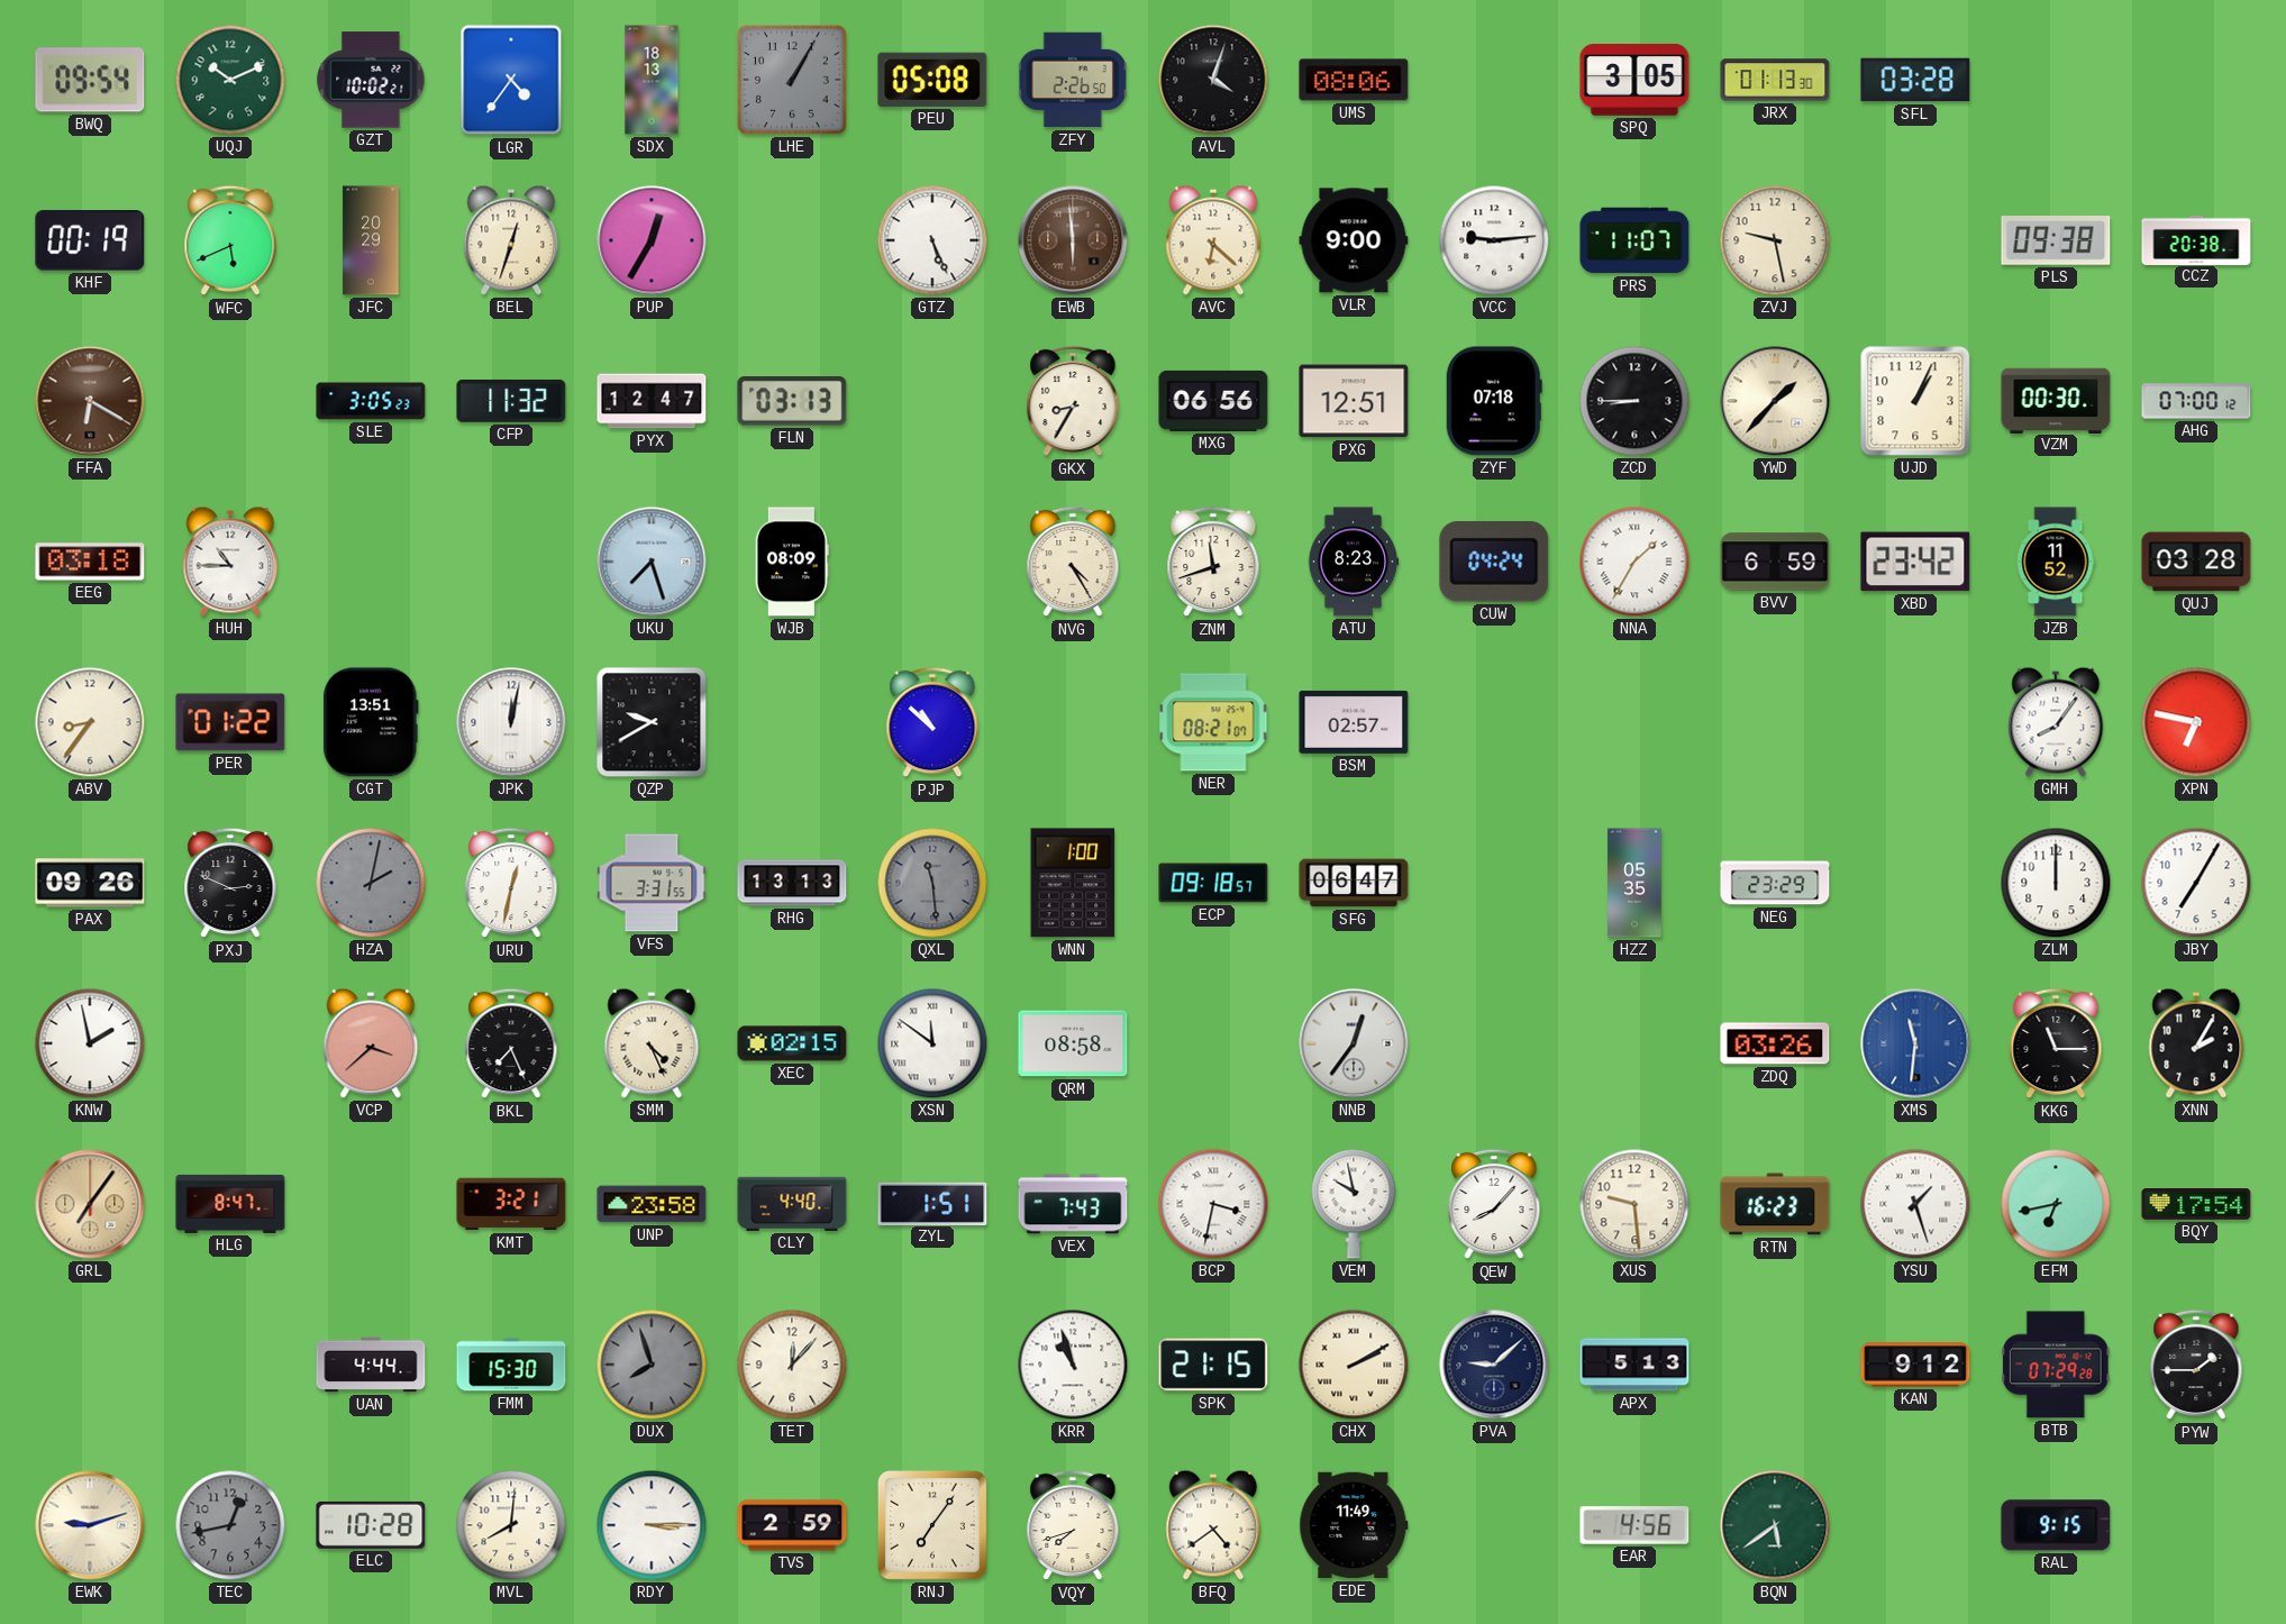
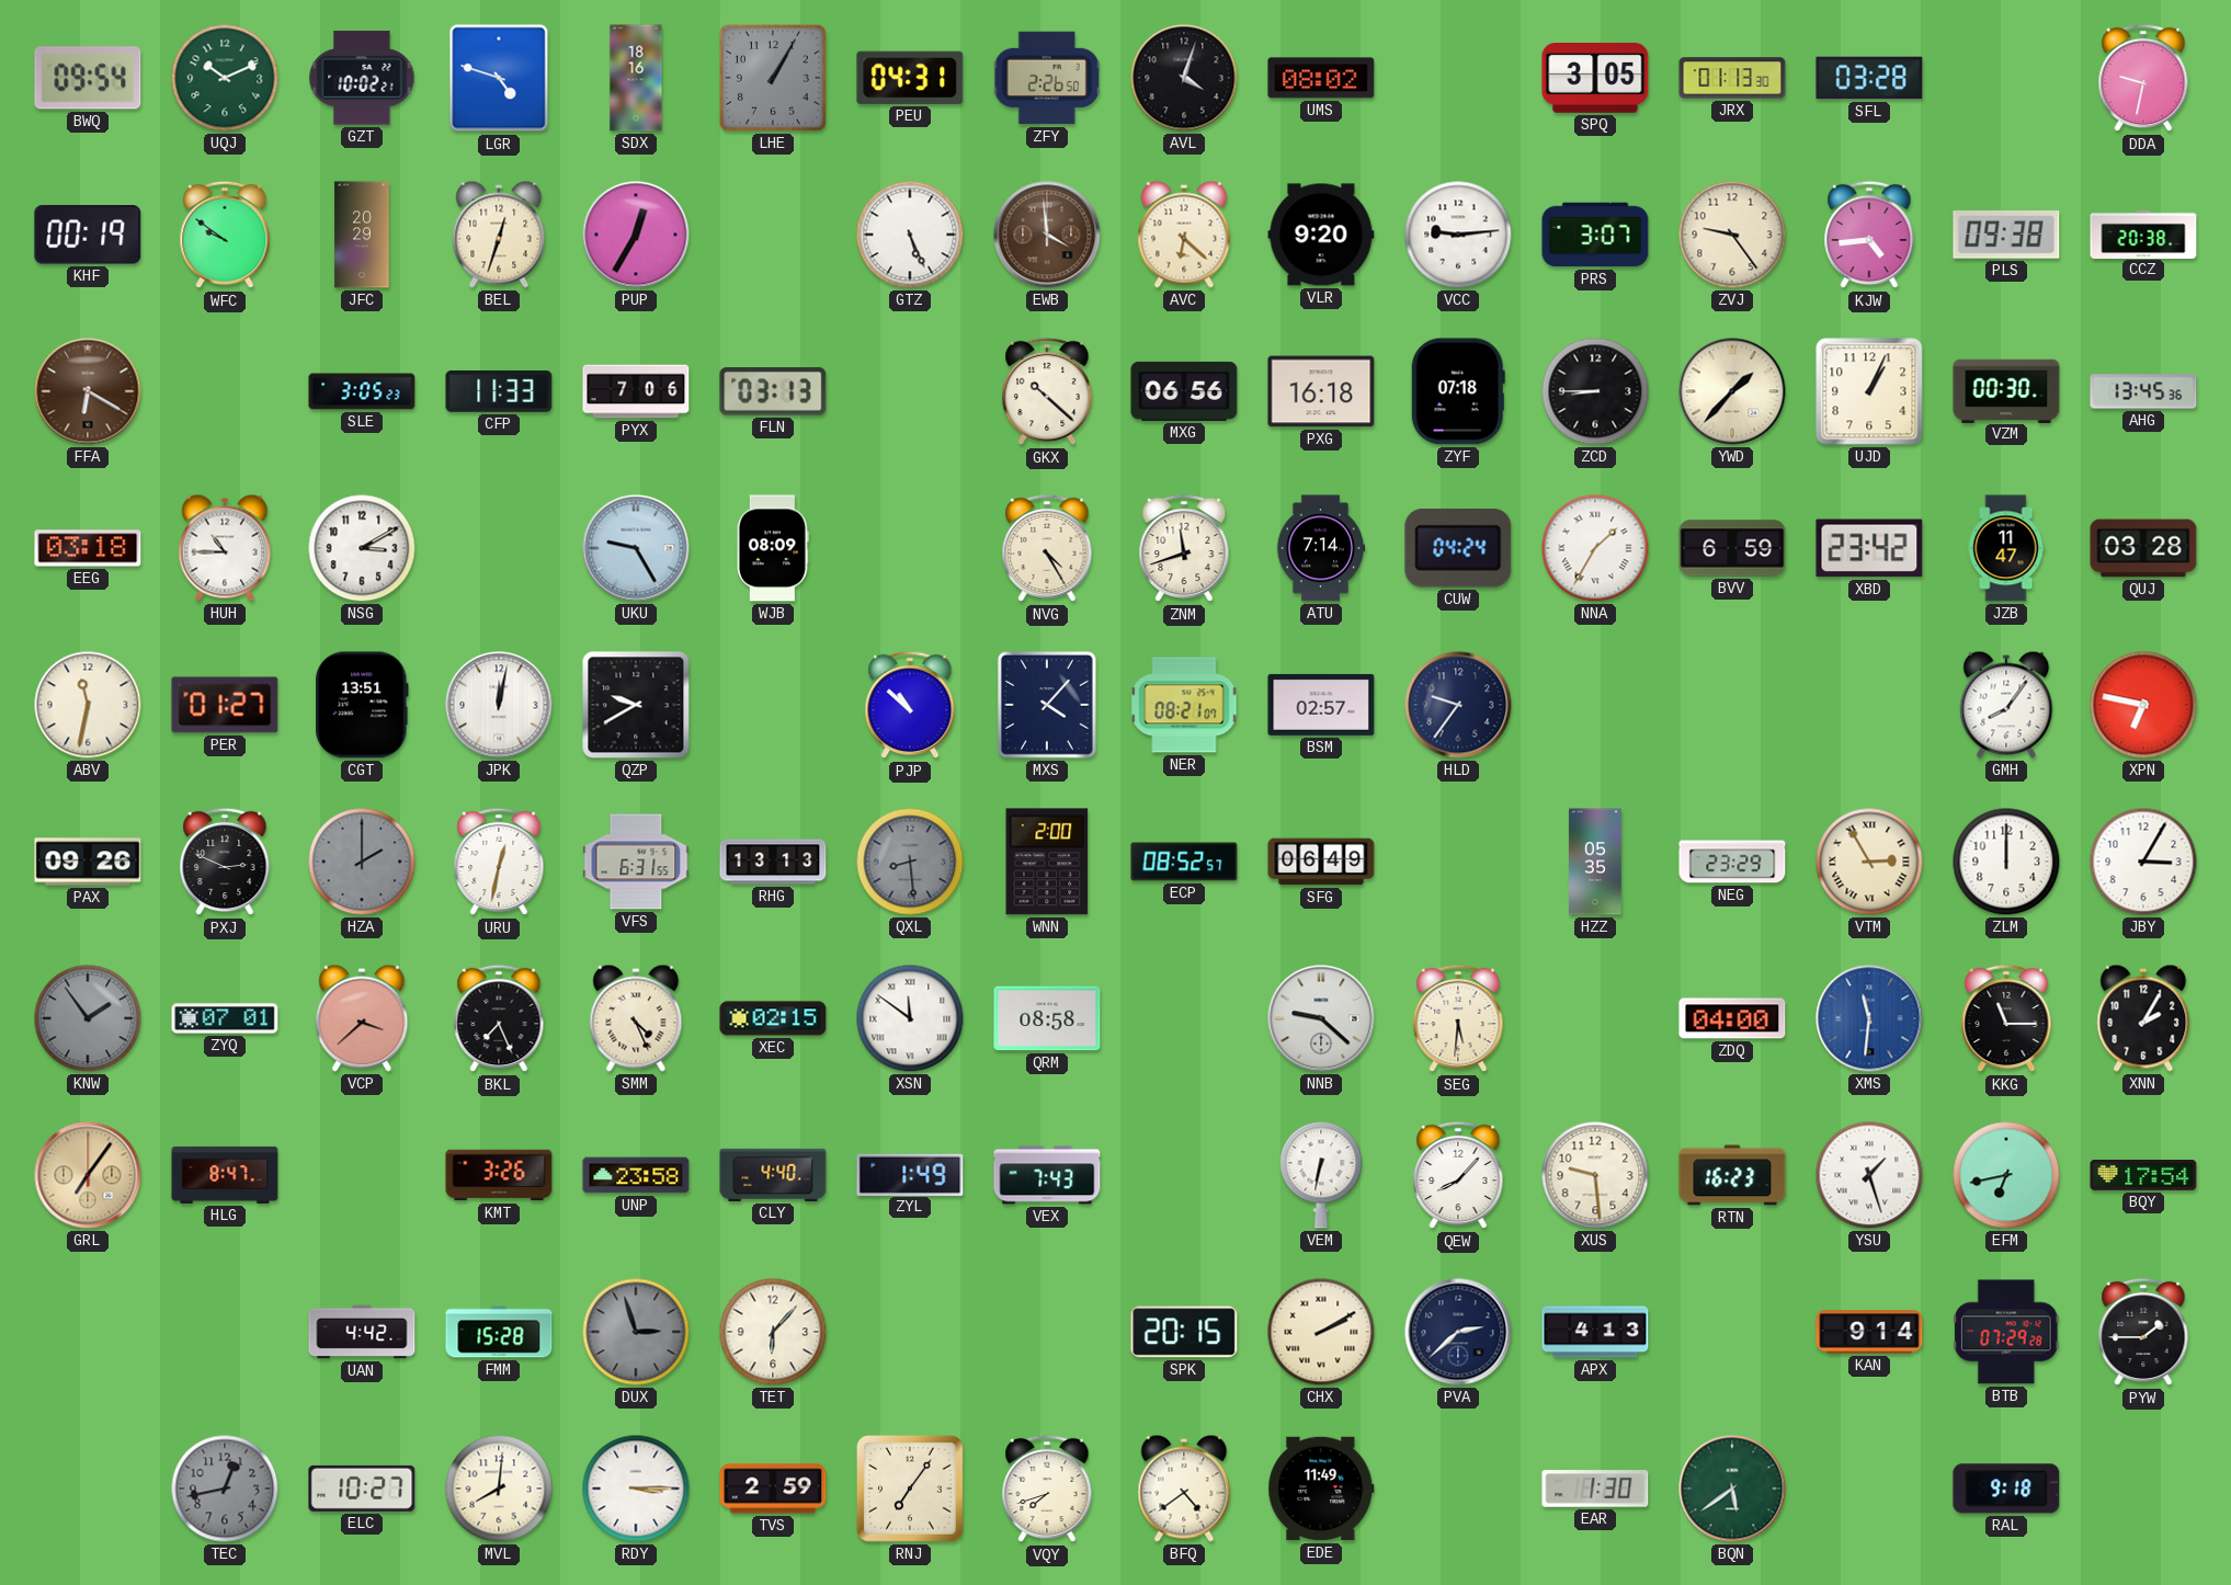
LGR: 4:36 -> 4:48 (499, 78)
SDX: 18:13 -> 18:16 (636, 78)
PEU: 05:08 -> 04:31 (910, 78)
UMS: 08:06 -> 08:02 (1321, 78)
DDA: none -> 9:32 (2143, 78)
WFC: 5:41 -> 9:51 (225, 235)
EWB: 5:59 -> 3:59 (1047, 235)
VLR: 9:00 -> 9:20 (1321, 235)
PRS: 11:07 -> 3:07 (1595, 235)
ZVJ: 9:28 -> 9:24 (1732, 235)
KJW: none -> 4:44 (1869, 235)
CFP: 11:32 -> 11:33 (499, 391)
PYX: 12:47 -> 7:06 (636, 391)
GKX: 8:35 -> 10:22 (1047, 391)
PXG: 12:51 -> 16:18 (1321, 391)
AHG: 07:00 -> 13:45 (2143, 391)
NSG: none -> 3:10 (362, 548)
UKU: 7:27 -> 9:25 (636, 548)
ATU: 8:23 -> 7:14 (1321, 548)
JZB: 11:52 -> 11:47 (2006, 548)
ABV: 8:36 -> 11:32 (88, 705)
PER: 01:22 -> 01:27 (225, 705)
MXS: none -> 4:07 (1047, 705)
HLD: none -> 9:36 (1458, 705)
HZA: 2:02 -> 2:00 (362, 862)
VFS: 3:31 -> 6:31 (636, 862)
QXL: 11:29 -> 8:29 (910, 862)
WNN: 1:00 -> 2:00 (1047, 862)
ECP: 09:18 -> 08:52 (1184, 862)
SFG: 06:47 -> 06:49 (1321, 862)
VTM: none -> 2:55 (1869, 862)
JBY: 7:05 -> 3:05 (2143, 862)
KNW: 1:58 -> 1:54 (88, 1018)
KNW dial: white -> grey (88, 1018)
ZYQ: none -> 07:01 (225, 1018)
NNB: 12:36 -> 9:22 (1321, 1018)
SEG: none -> 5:31 (1458, 1018)
ZDQ: 03:26 -> 04:00 (1732, 1018)
KMT: 3:21 -> 3:26 (499, 1175)
ZYL: 1:51 -> 1:49 (910, 1174)
BCP: 3:32 -> none (1213, 1204)
VEM: 9:58 -> 6:32 (1321, 1175)
UAN: 4:44 -> 4:42 (362, 1332)
FMM: 15:30 -> 15:28 (499, 1332)
DUX: 7:57 -> 2:57 (636, 1332)
TET: 12:07 -> 6:07 (773, 1332)
KRR: 10:57 -> none (1073, 1365)
SPK: 21:15 -> 20:15 (1184, 1332)
PVA: 9:08 -> 2:38 (1458, 1332)
APX: 5:13 -> 4:13 (1595, 1332)
KAN: 9:12 -> 9:14 (1869, 1332)
EWK: 9:12 -> none (90, 1525)
ELC: 10:28 -> 10:27 (362, 1489)
EAR: 4:56 -> 1:30 (1595, 1489)
RAL: 9:15 -> 9:18 (2006, 1489)
